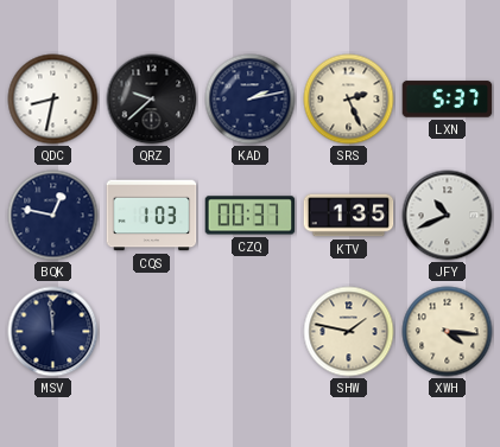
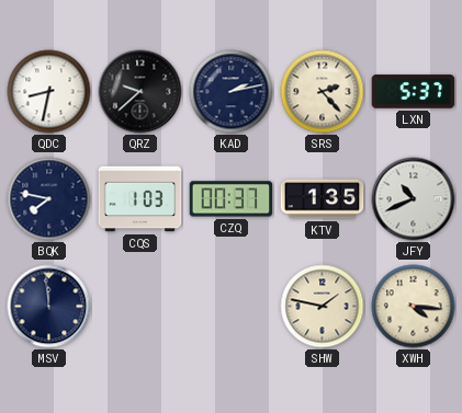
SRS: 2:26 -> 2:23 (323, 92)
BQK: 12:47 -> 7:47 (49, 199)
